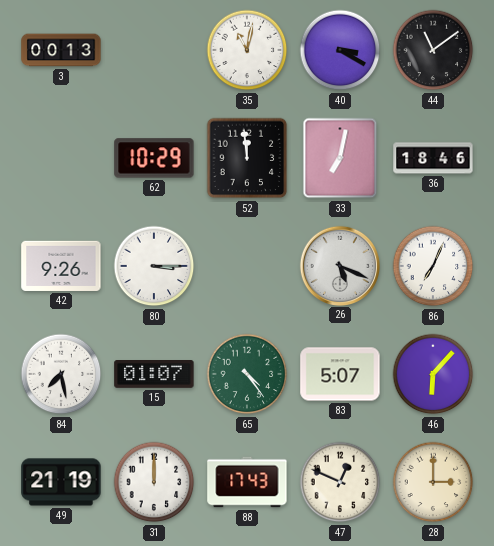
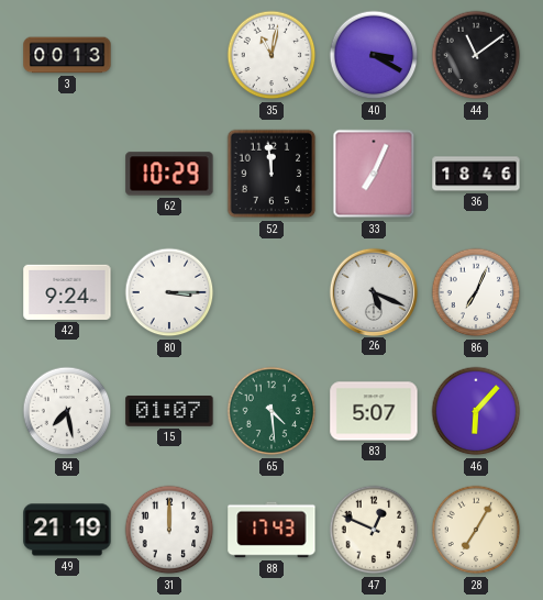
33: 7:02 -> 7:04 (374, 174)
42: 9:26 -> 9:24 (67, 292)
65: 4:24 -> 4:29 (271, 411)
28: 3:00 -> 7:05 (476, 530)
